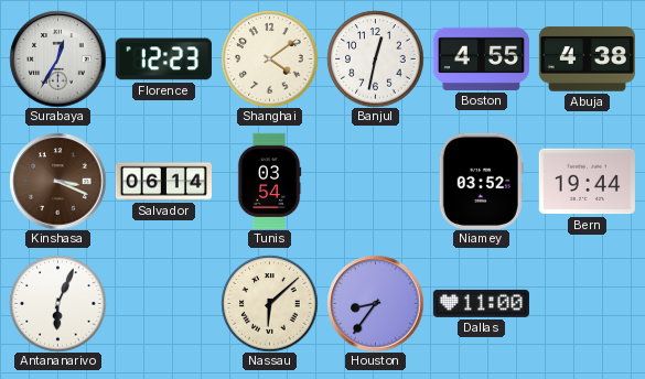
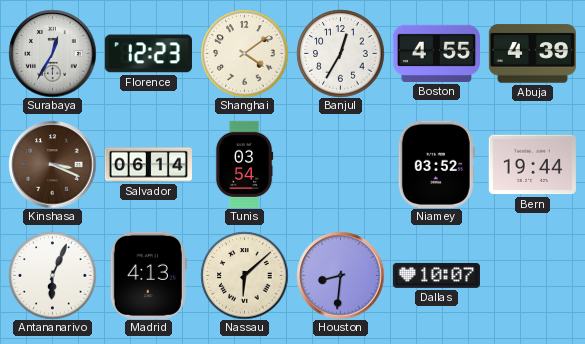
Banjul: 12:32 -> 12:35 (340, 53)
Abuja: 4:38 -> 4:39 (532, 54)
Madrid: none -> 4:13 (148, 275)
Houston: 8:36 -> 8:31 (340, 275)
Dallas: 11:00 -> 10:07 (436, 275)
